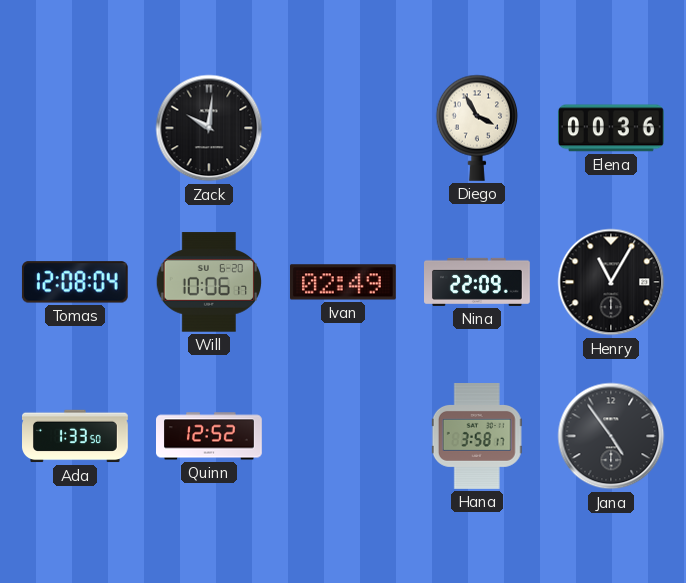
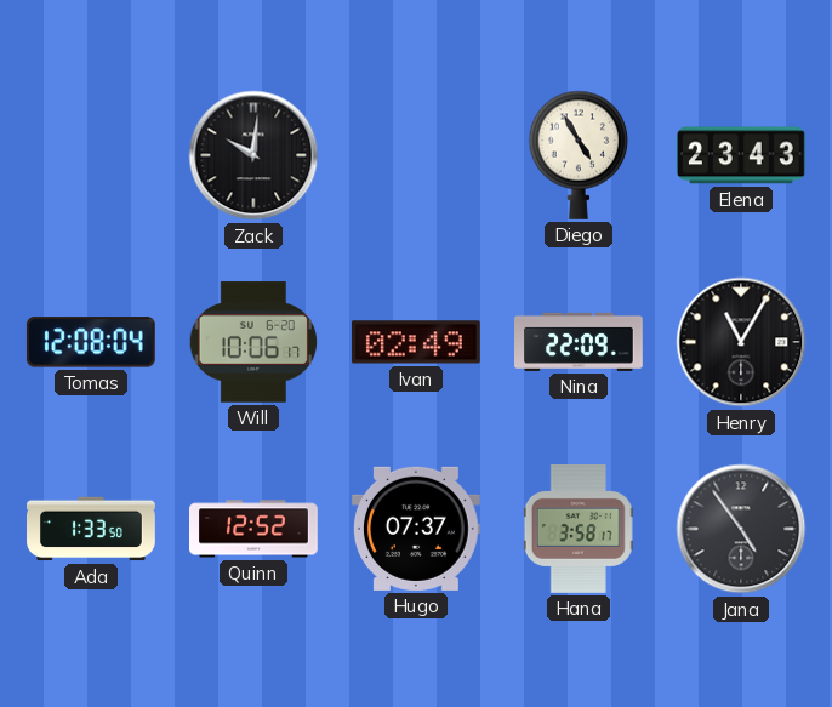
Diego: 3:55 -> 4:55 (579, 155)
Elena: 00:36 -> 23:43 (741, 155)
Hugo: none -> 07:37 (416, 529)
